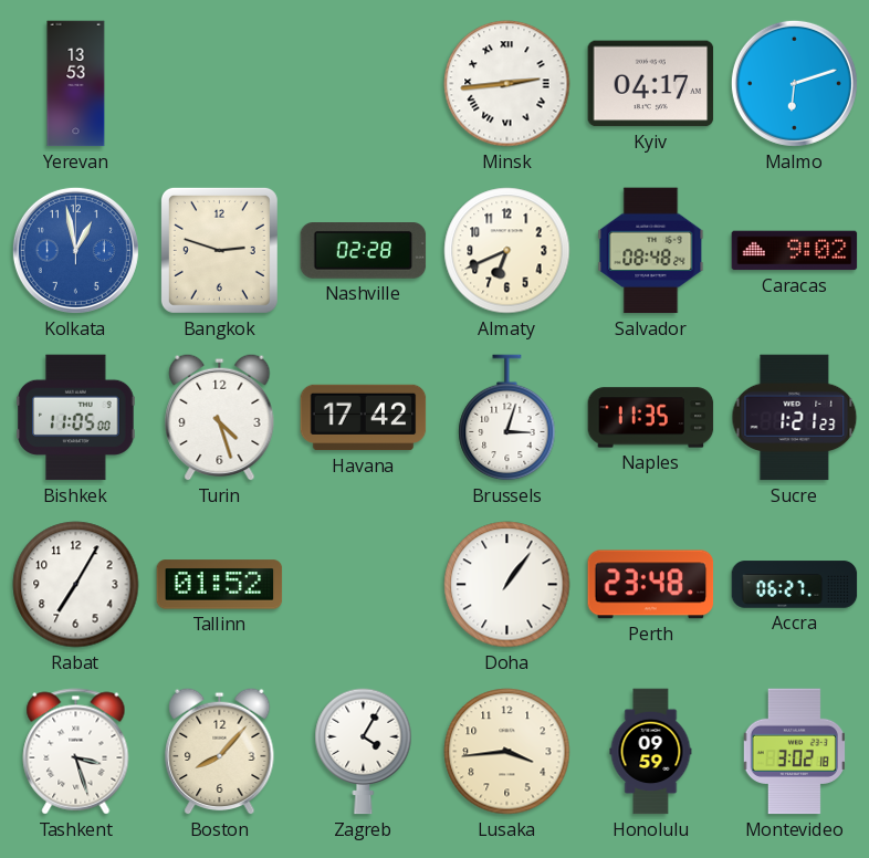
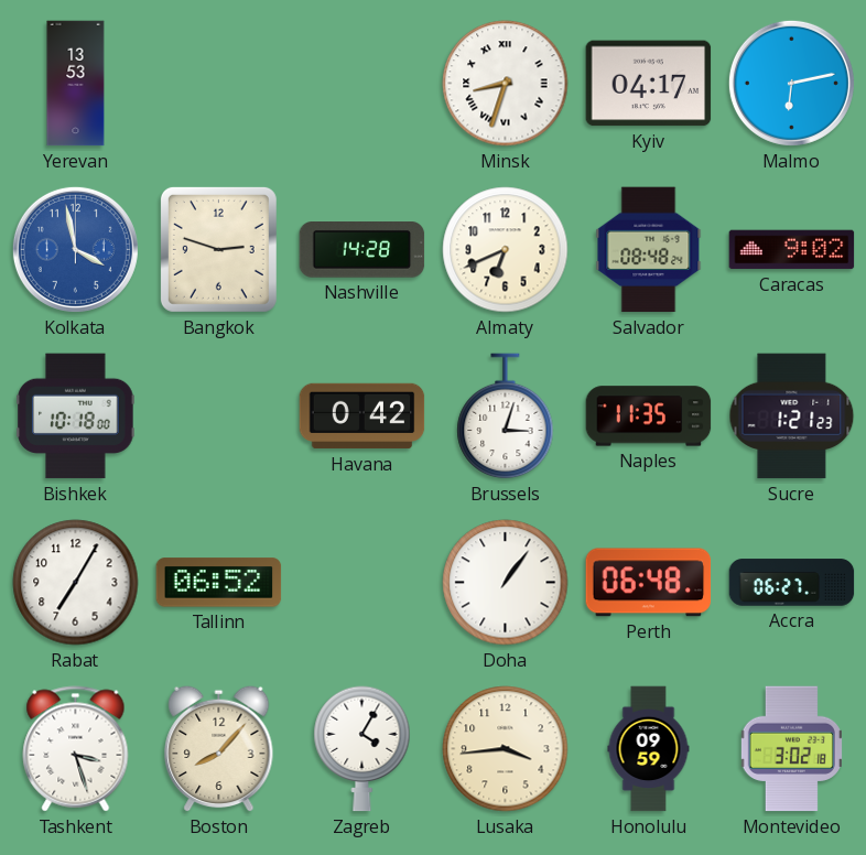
Minsk: 2:44 -> 8:33 (506, 84)
Malmo: 6:12 -> 6:13 (791, 83)
Kolkata: 12:58 -> 3:58 (75, 249)
Nashville: 02:28 -> 14:28 (362, 250)
Bishkek: 11:05 -> 10:18 (76, 416)
Turin: 4:27 -> none (220, 417)
Havana: 17:42 -> 0:42 (362, 416)
Tallinn: 01:52 -> 06:52 (219, 583)
Perth: 23:48 -> 06:48 (649, 583)
